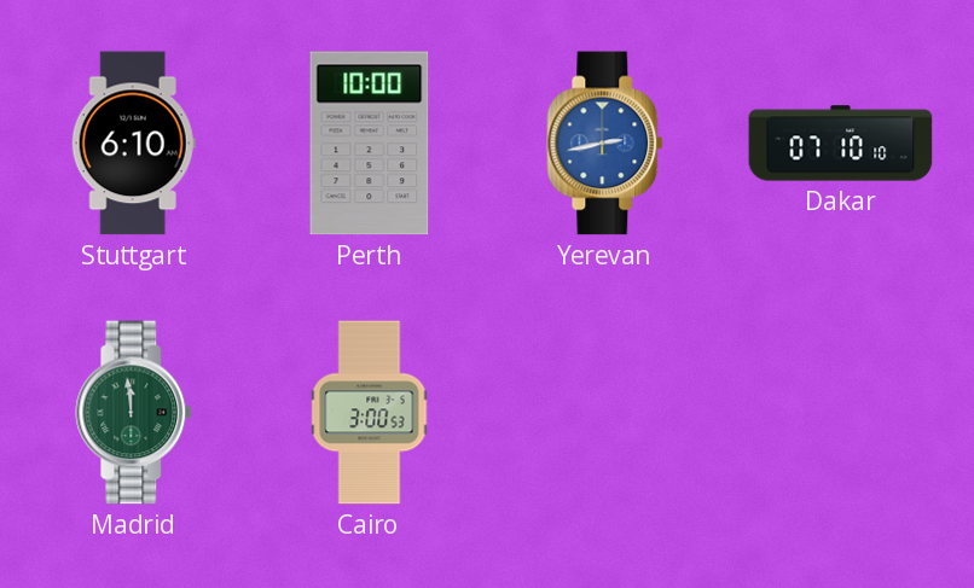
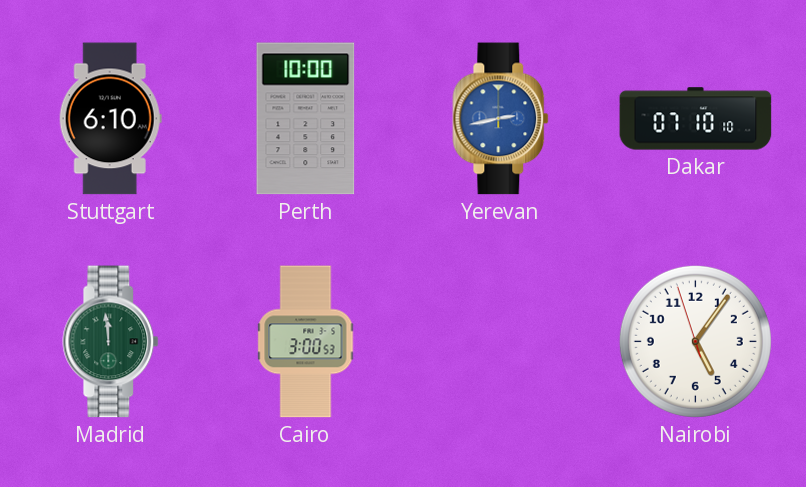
Nairobi: none -> 5:05 (695, 341)
